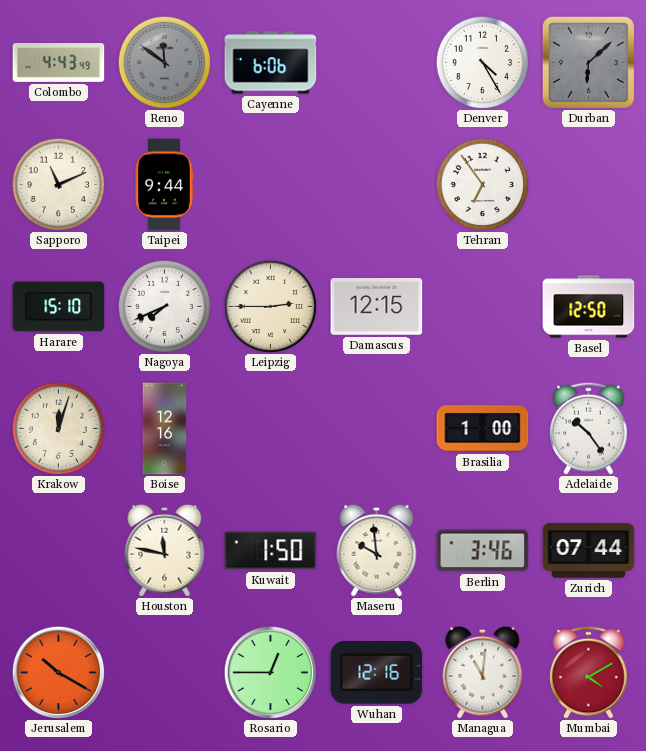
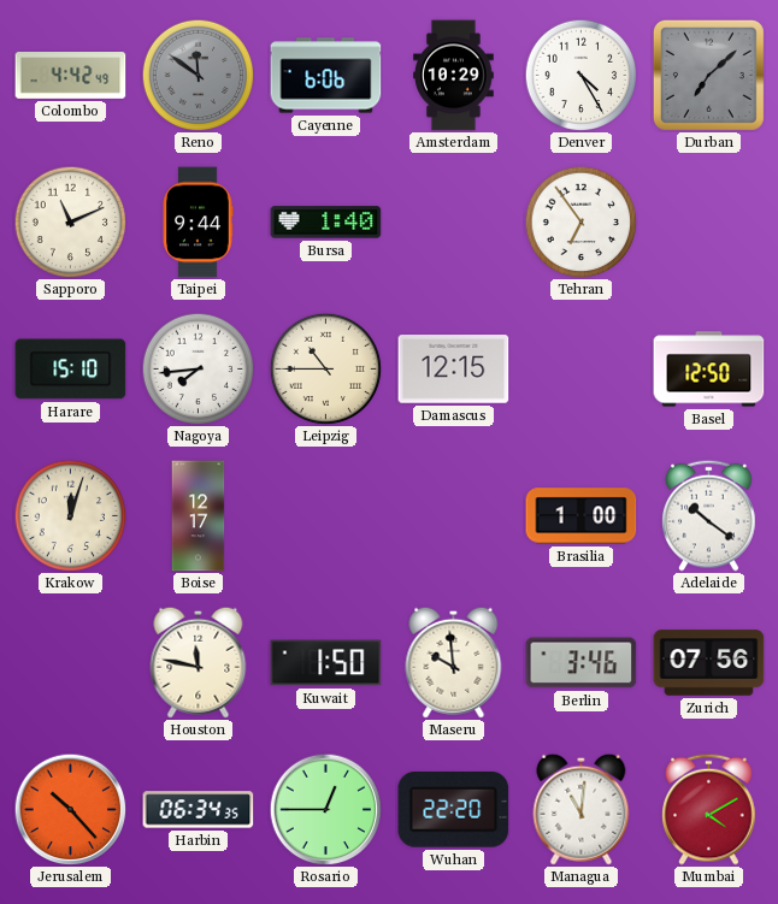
Colombo: 4:43 -> 4:42 (71, 76)
Amsterdam: none -> 10:29 (454, 76)
Durban: 6:08 -> 7:08 (708, 75)
Bursa: none -> 1:40 (326, 223)
Nagoya: 7:41 -> 7:44 (198, 368)
Leipzig: 2:45 -> 10:45 (325, 368)
Boise: 12:16 -> 12:17 (199, 516)
Adelaide: 10:24 -> 10:21 (709, 515)
Zurich: 07:44 -> 07:56 (709, 663)
Jerusalem: 10:20 -> 10:23 (70, 809)
Harbin: none -> 06:34 (199, 810)
Wuhan: 12:16 -> 22:20 (454, 810)
